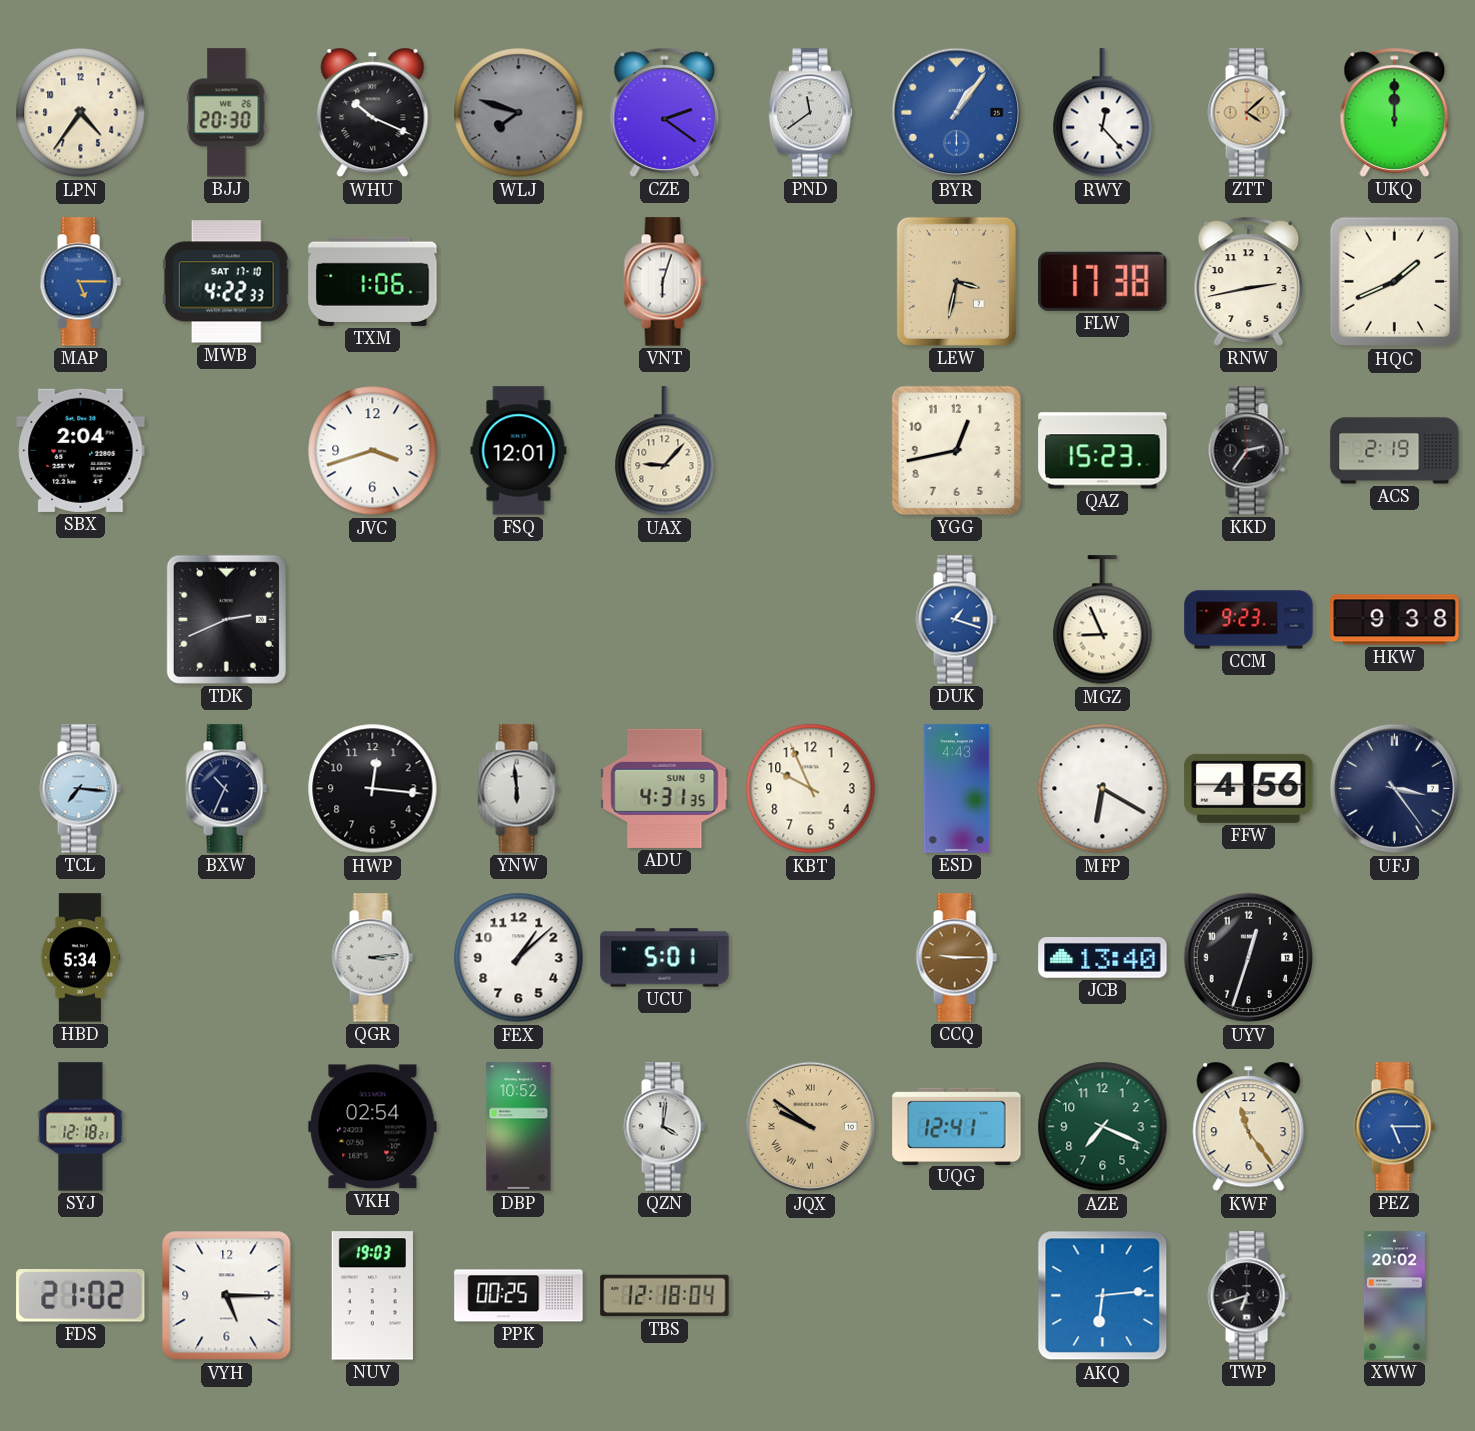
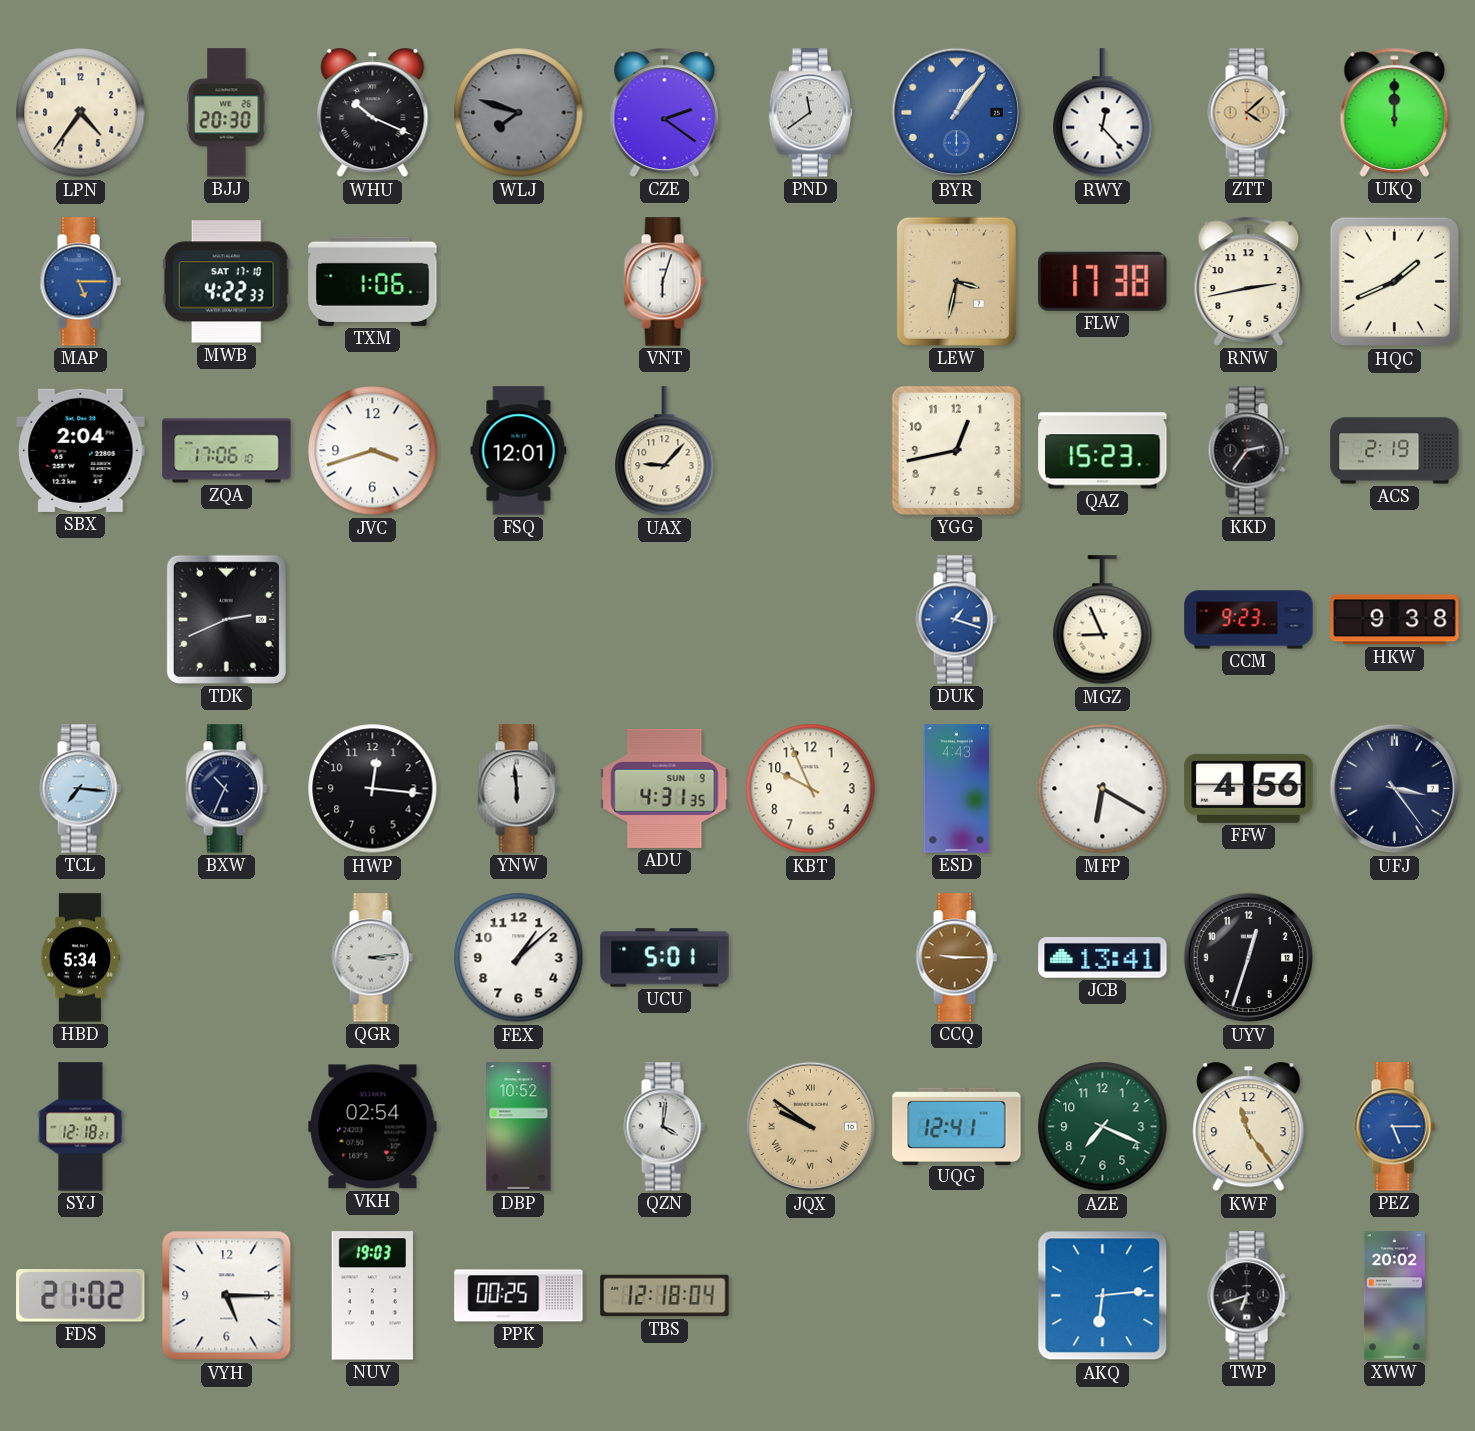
ZQA: none -> 17:06 (227, 451)
JCB: 13:40 -> 13:41 (1103, 958)
